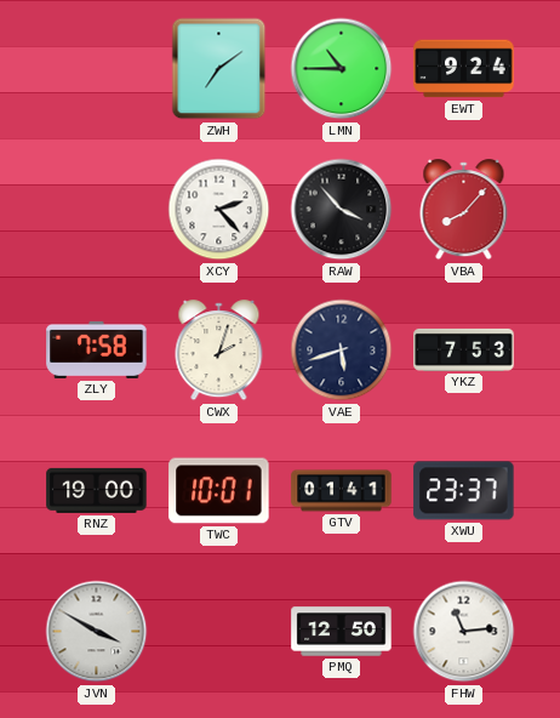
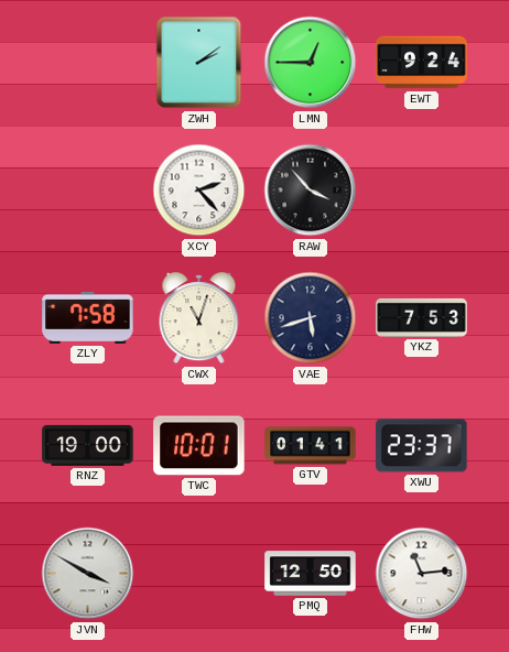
ZWH: 7:09 -> 2:09 (199, 63)
LMN: 10:45 -> 12:45 (311, 63)
VBA: 8:07 -> none (464, 210)
CWX: 2:03 -> 11:03 (199, 318)
